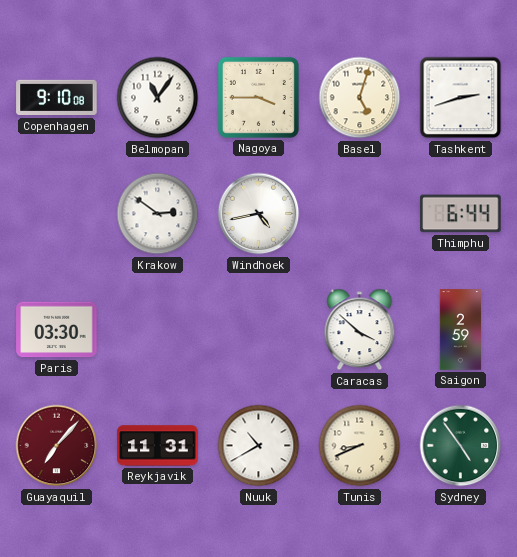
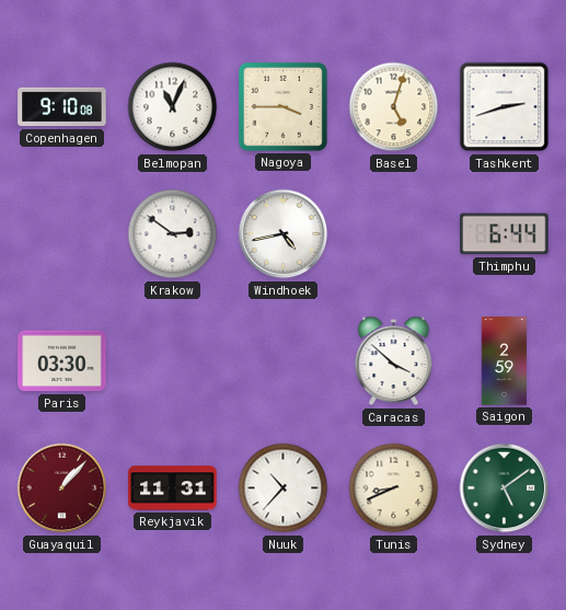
Belmopan: 11:06 -> 11:04 (173, 107)
Guayaquil: 7:07 -> 1:07 (62, 488)
Nuuk: 10:40 -> 10:37 (284, 488)
Sydney: 4:54 -> 5:09 (505, 488)
